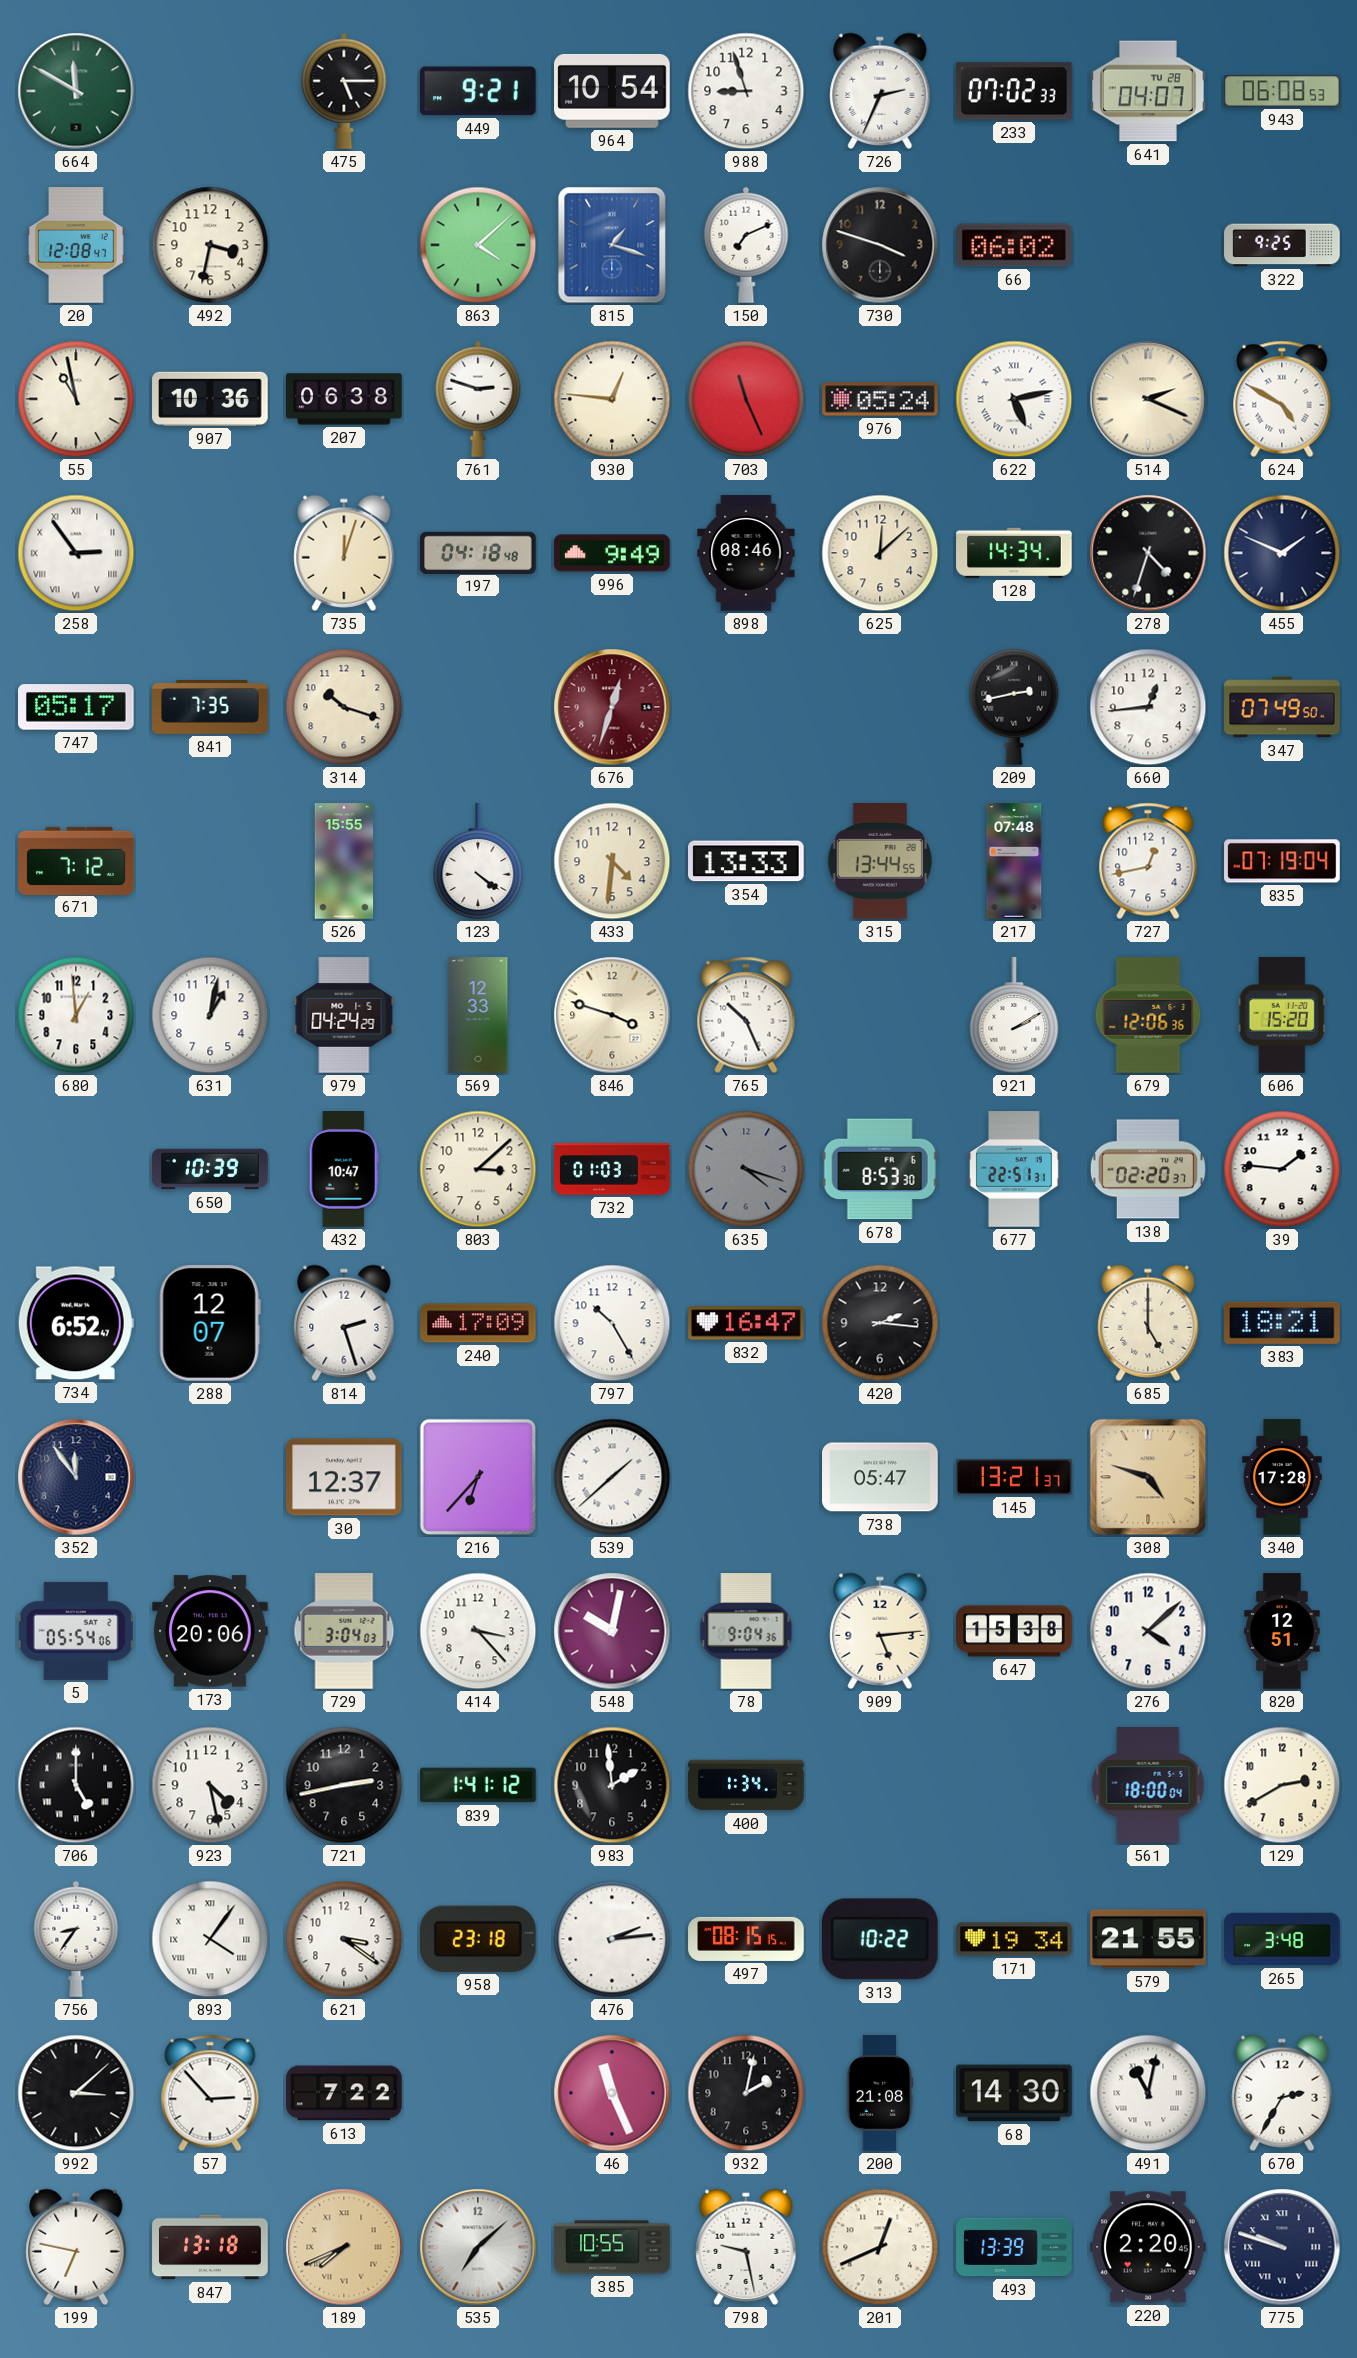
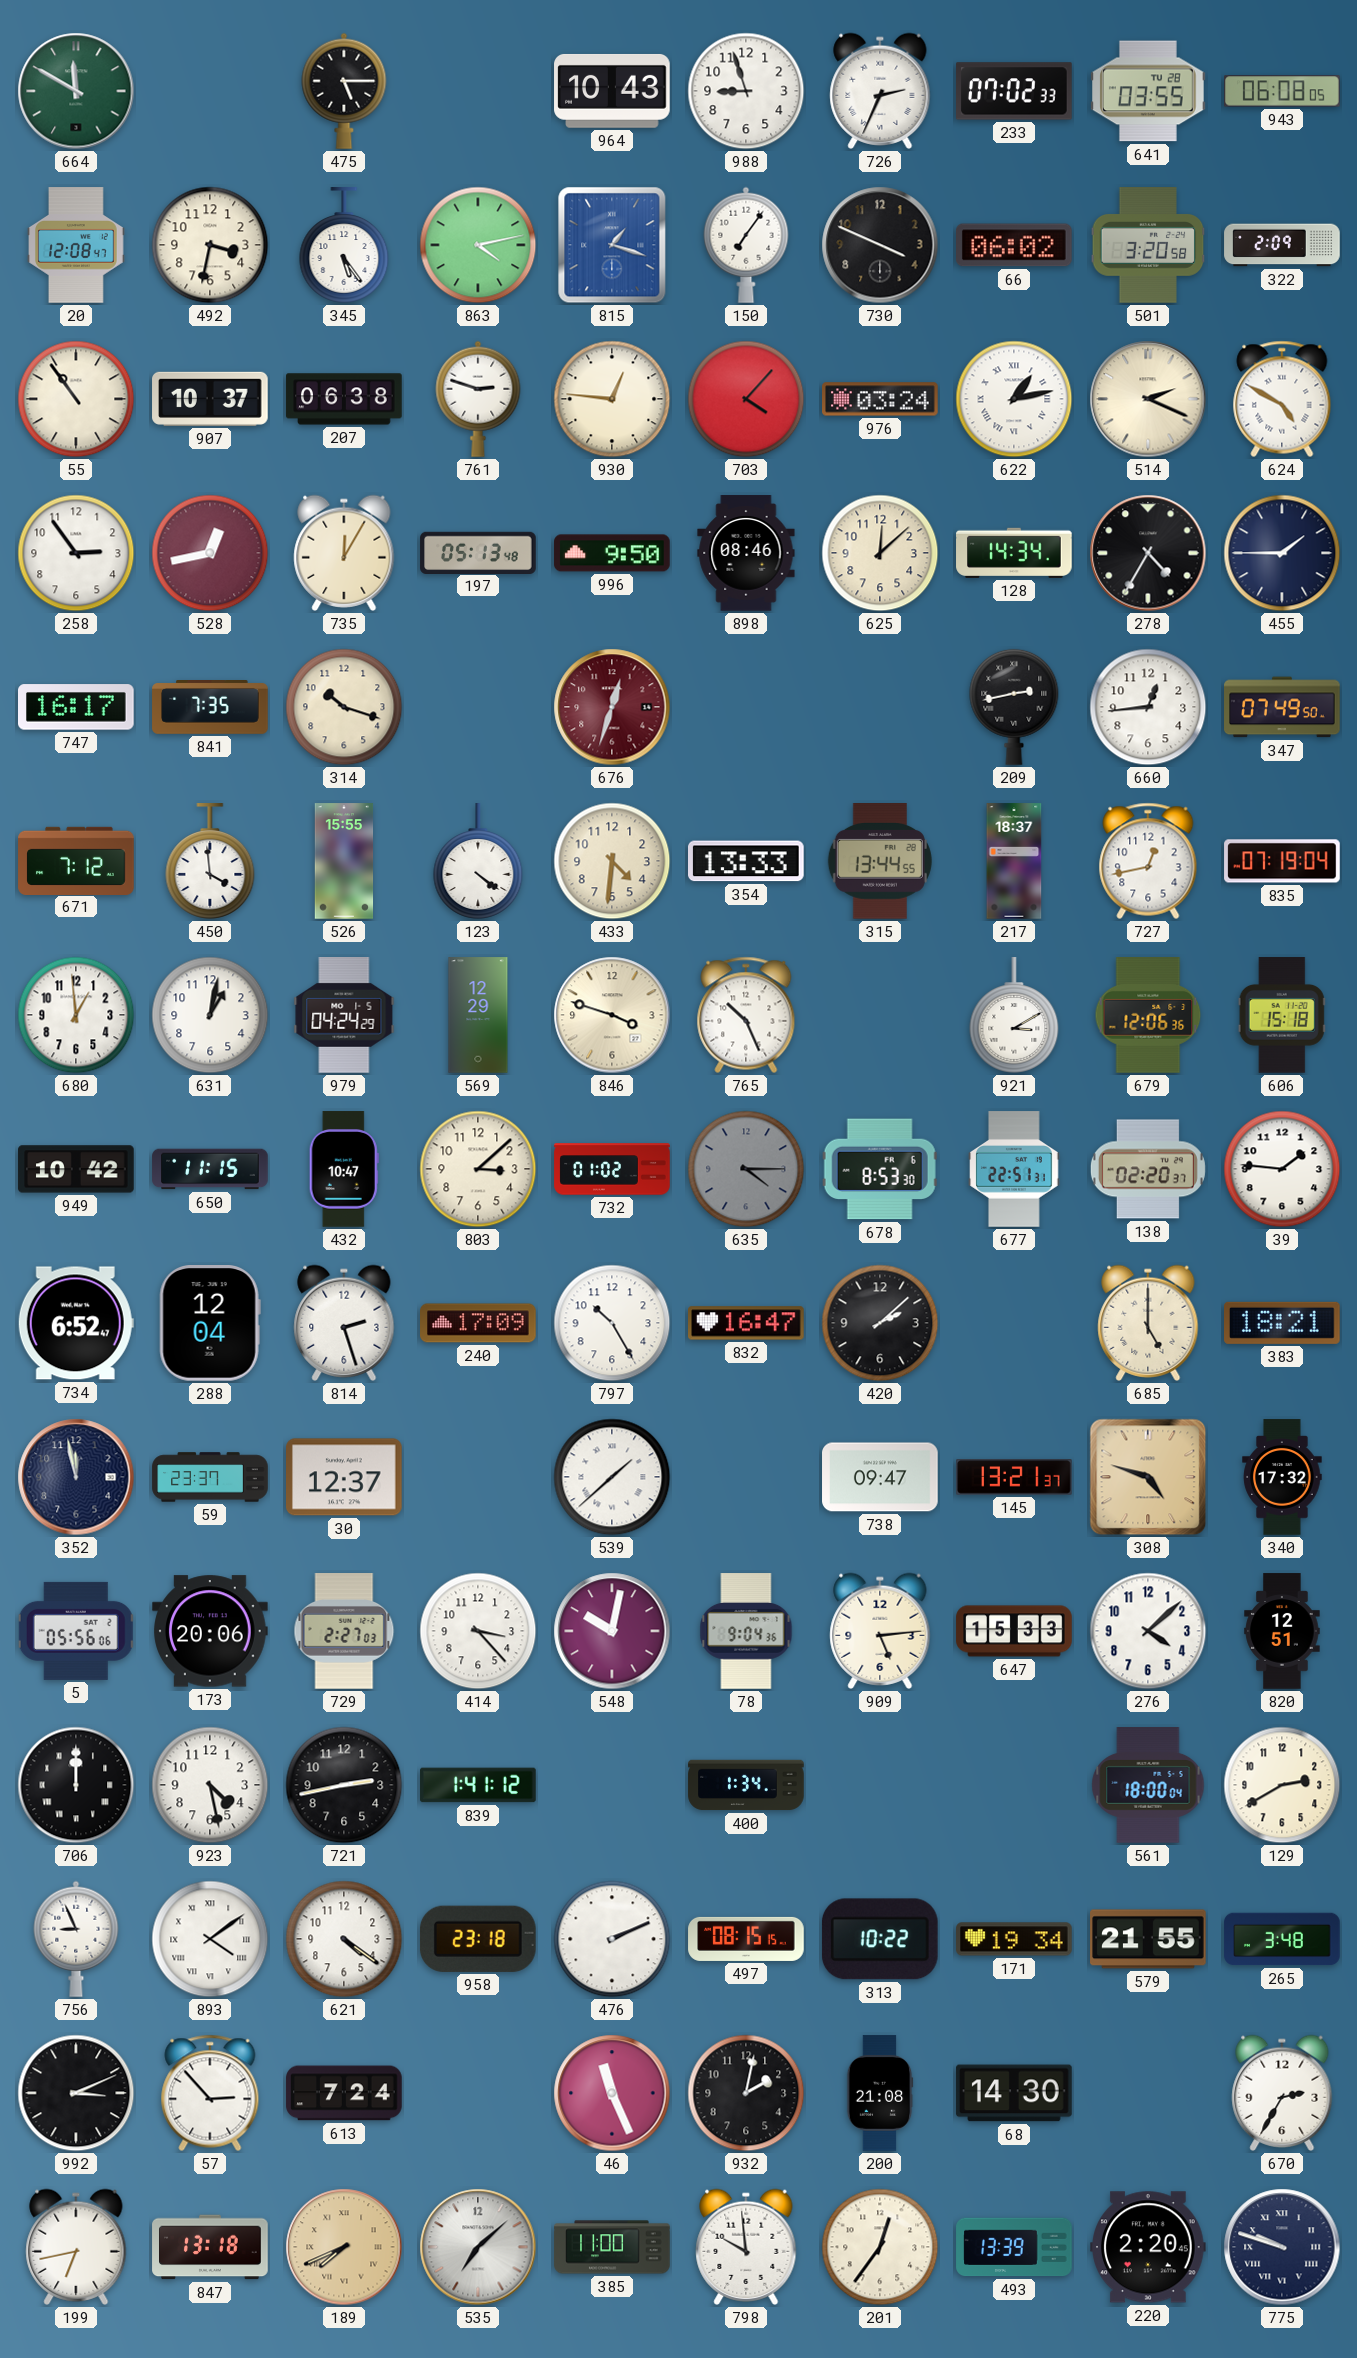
449: 9:21 -> none (478, 91)
964: 10:54 -> 10:43 (612, 91)
641: 04:07 -> 03:55 (1148, 91)
943: 06:08:53 -> 06:08:05 (1282, 91)
345: none -> 5:24 (344, 245)
863: 4:08 -> 4:13 (478, 245)
150: 7:11 -> 7:06 (746, 245)
730: 3:48 -> 3:49 (880, 245)
501: none -> 3:20 (1148, 245)
322: 9:25 -> 2:09 (1282, 245)
55: 10:58 -> 10:54 (76, 399)
907: 10:36 -> 10:37 (210, 399)
703: 11:26 -> 4:07 (746, 399)
976: 05:24 -> 03:24 (880, 399)
622: 5:13 -> 1:13 (1014, 399)
258 numerals: Roman -> Arabic (76, 553)
528: none -> 12:43 (210, 553)
735: 12:03 -> 12:05 (344, 553)
197: 04:18 -> 05:13 (478, 552)
996: 9:49 -> 9:50 (612, 553)
278: 4:33 -> 4:35 (1148, 553)
455: 1:49 -> 1:45 (1282, 553)
747: 05:17 -> 16:17 (76, 707)
450: none -> 3:59 (210, 861)
217: 07:48 -> 18:37 (1014, 861)
569: 12:33 -> 12:29 (478, 1015)
921: 2:10 -> 3:10 (1014, 1015)
606: 15:20 -> 15:18 (1282, 1015)
949: none -> 10:42 (76, 1169)
650: 10:39 -> 11:15 (210, 1169)
732: 01:03 -> 01:02 (612, 1169)
635: 4:18 -> 4:15 (746, 1169)
288: 12:07 -> 12:04 (210, 1324)
420: 2:16 -> 2:08 (880, 1323)
352: 11:54 -> 11:58 (76, 1477)
59: none -> 23:37 (210, 1477)
216: 6:37 -> none (478, 1477)
738: 05:47 -> 09:47 (880, 1477)
340: 17:28 -> 17:32 (1282, 1477)
5: 05:54 -> 05:56 (76, 1631)
729: 3:04 -> 2:27 (344, 1631)
647: 15:38 -> 15:33 (1014, 1631)
706: 5:00 -> 12:00 (76, 1785)
983: 1:59 -> none (612, 1785)
756: 8:36 -> 8:56 (76, 1939)
893: 4:06 -> 4:09 (210, 1939)
621: 3:21 -> 4:21 (344, 1939)
476: 2:14 -> 2:11 (612, 1939)
992: 3:08 -> 3:11 (76, 2093)
613: 7:22 -> 7:24 (344, 2093)
491: 11:02 -> none (1148, 2093)
199: 6:47 -> 6:43 (76, 2247)
385: 10:55 -> 11:00 (612, 2247)
798: 9:28 -> 9:59 (746, 2247)
201: 12:41 -> 12:36 (880, 2247)
